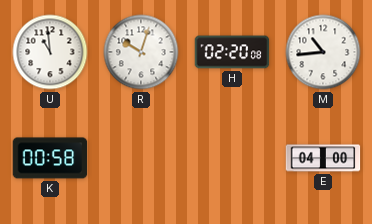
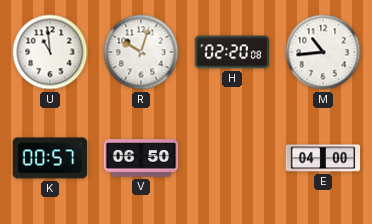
K: 00:58 -> 00:57 (50, 158)
V: none -> 06:50 (141, 158)
